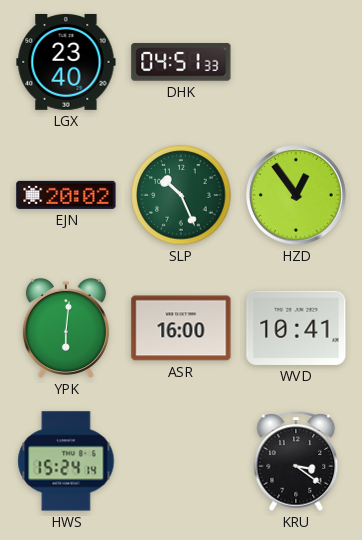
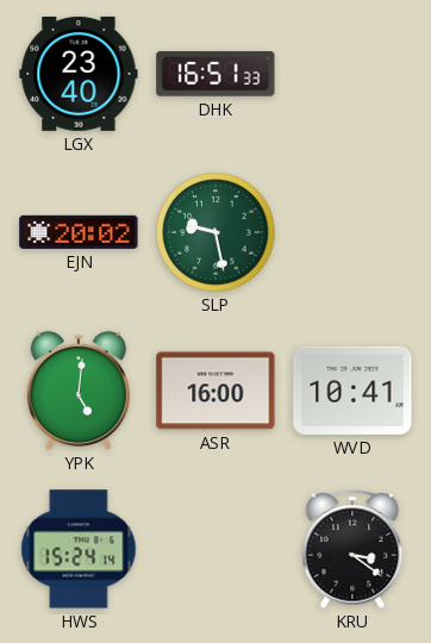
DHK: 04:51 -> 16:51 (215, 74)
SLP: 10:26 -> 9:28 (215, 232)
HZD: 12:54 -> none (297, 196)
YPK: 6:01 -> 5:01 (79, 391)
